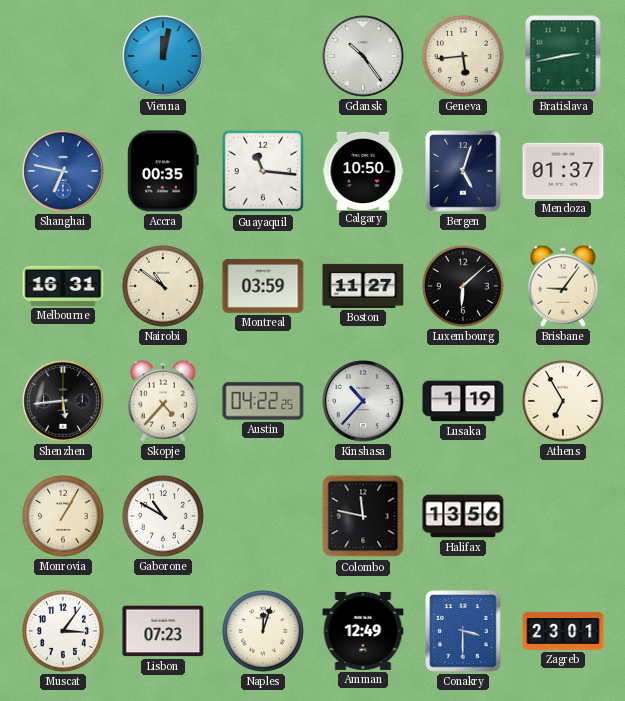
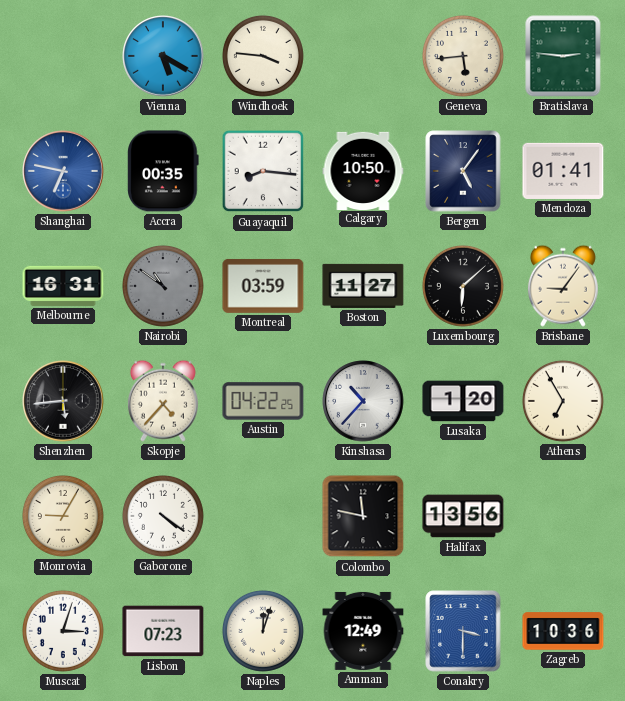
Vienna: 12:02 -> 5:20 (163, 56)
Windhoek: none -> 3:46 (263, 56)
Gdansk: 10:24 -> none (363, 56)
Bratislava: 2:43 -> 2:46 (563, 56)
Guayaquil: 11:16 -> 8:16 (263, 171)
Bergen: 5:03 -> 5:06 (463, 171)
Mendoza: 01:37 -> 01:41 (563, 171)
Nairobi dial: cream -> grey (163, 286)
Lusaka: 1:19 -> 1:20 (463, 401)
Monrovia: 1:05 -> 9:05 (63, 516)
Gaborone: 10:50 -> 4:21 (163, 516)
Muscat: 3:06 -> 3:03 (63, 631)
Zagreb: 23:01 -> 10:36 (563, 631)
